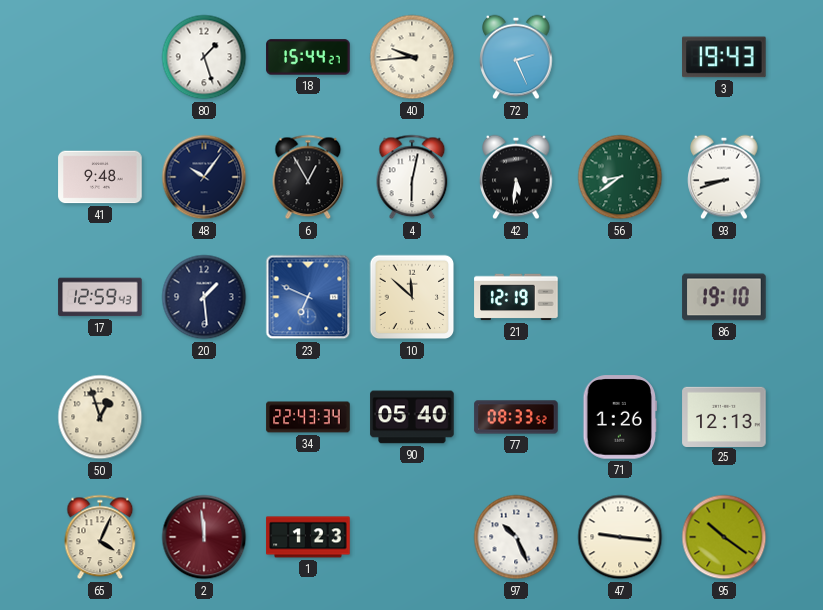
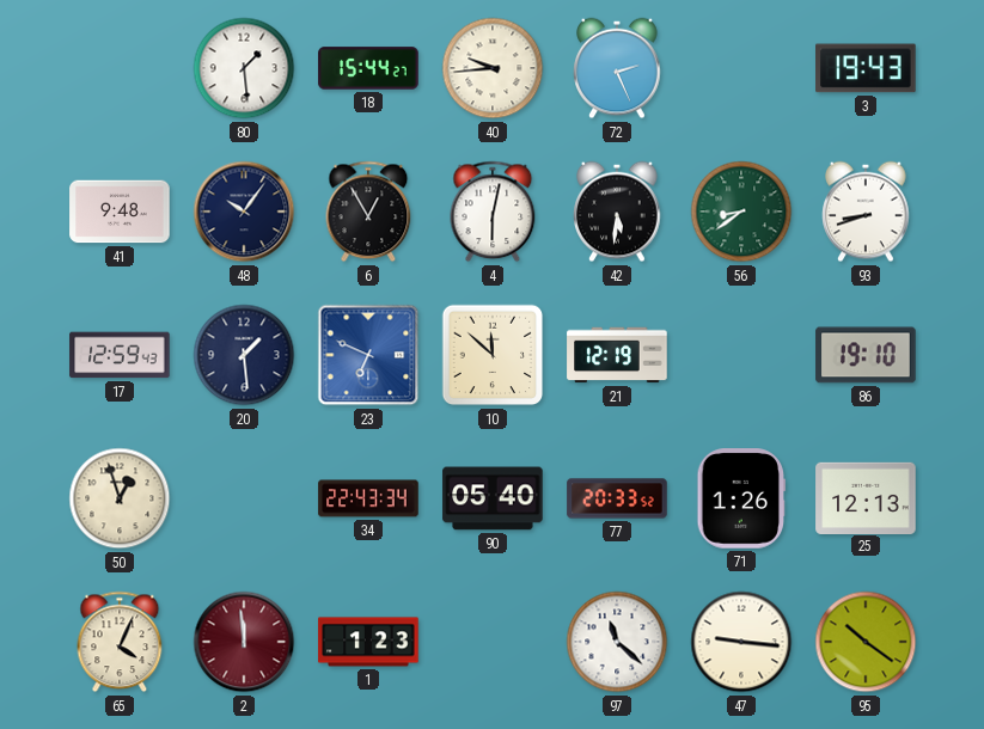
80: 1:27 -> 1:29 (244, 68)
77: 08:33 -> 20:33 (617, 498)
97: 10:26 -> 11:22 (617, 642)
